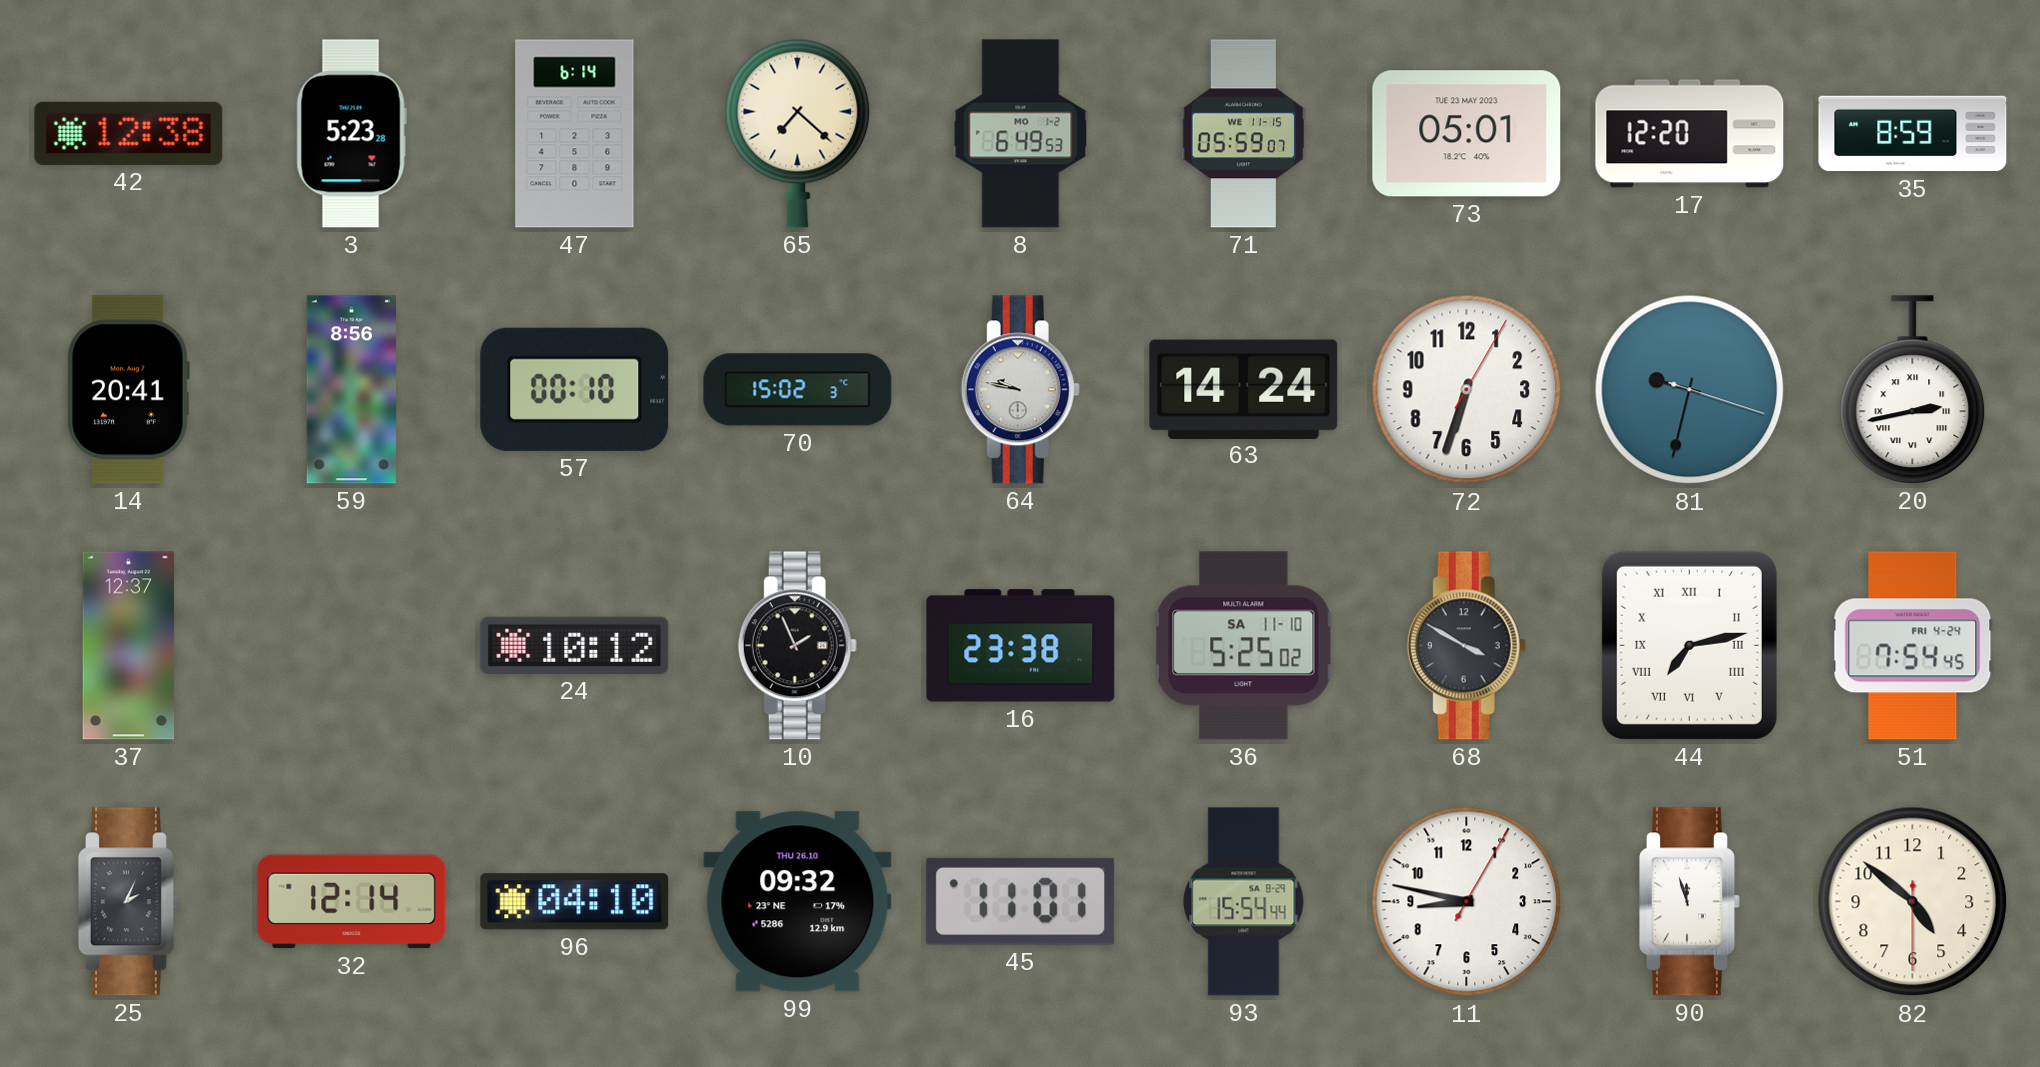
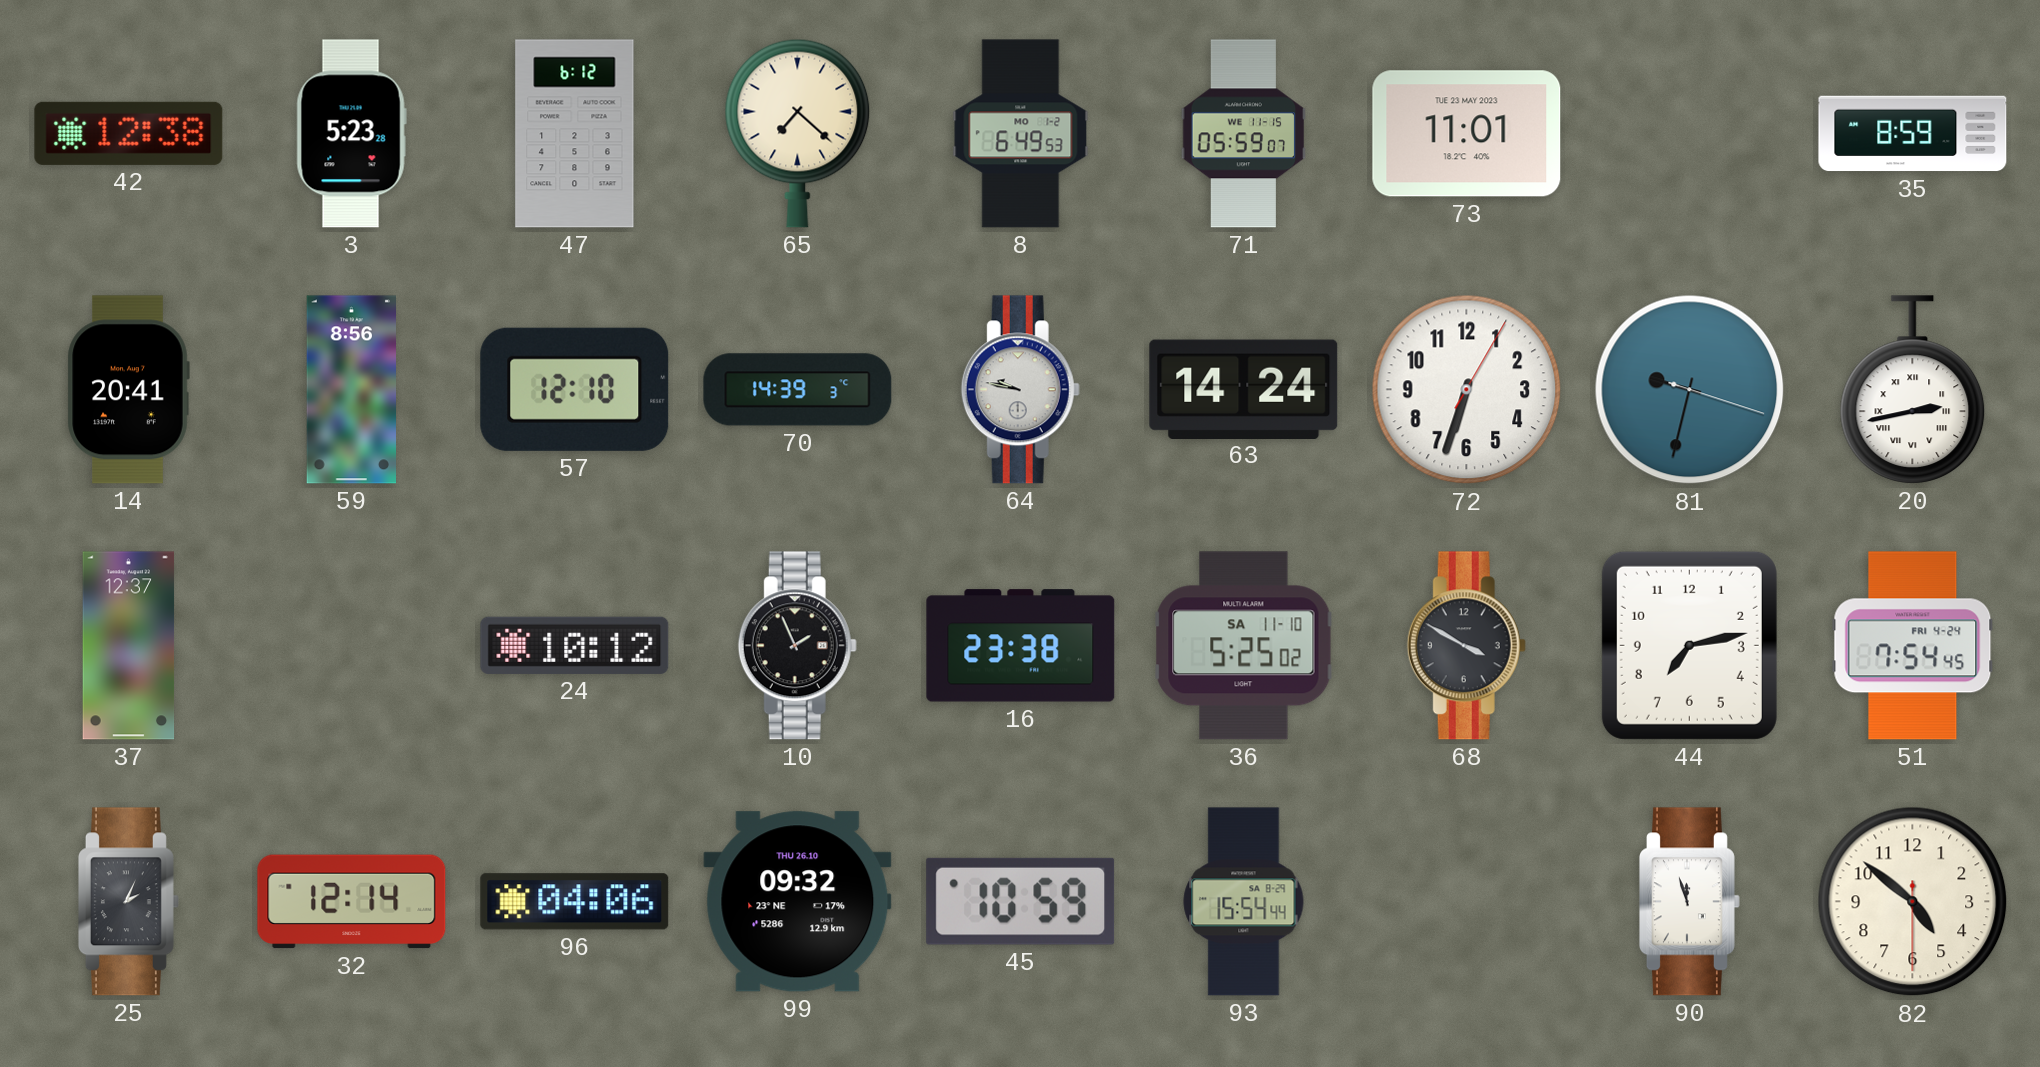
47: 6:14 -> 6:12 (575, 134)
73: 05:01 -> 11:01 (1467, 134)
17: 12:20 -> none (1690, 134)
57: 00:10 -> 12:10 (575, 389)
70: 15:02 -> 14:39 (798, 390)
44 numerals: Roman -> Arabic (1689, 645)
96: 04:10 -> 04:06 (575, 902)
45: 11:01 -> 10:59 (1021, 901)
11: 8:47 -> none (1467, 902)
